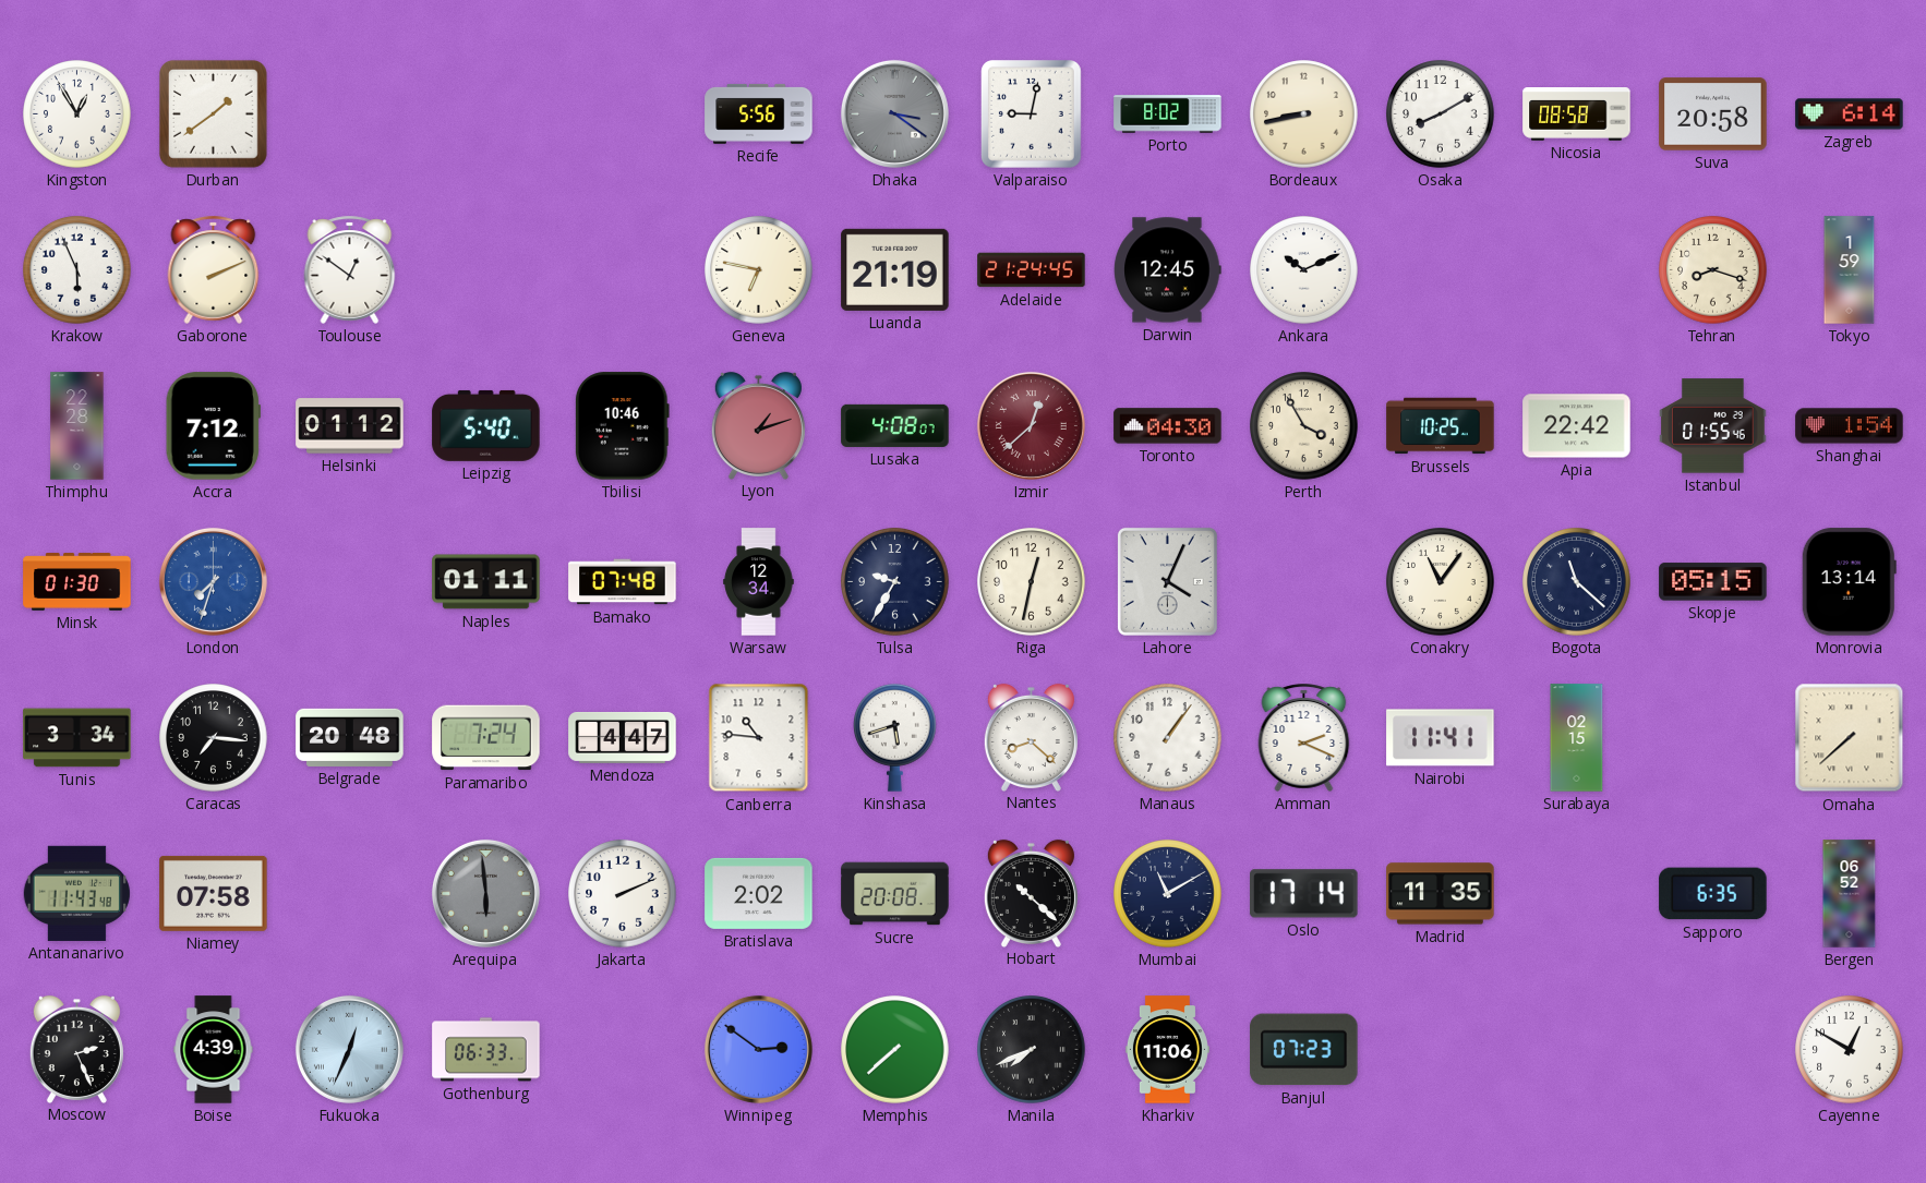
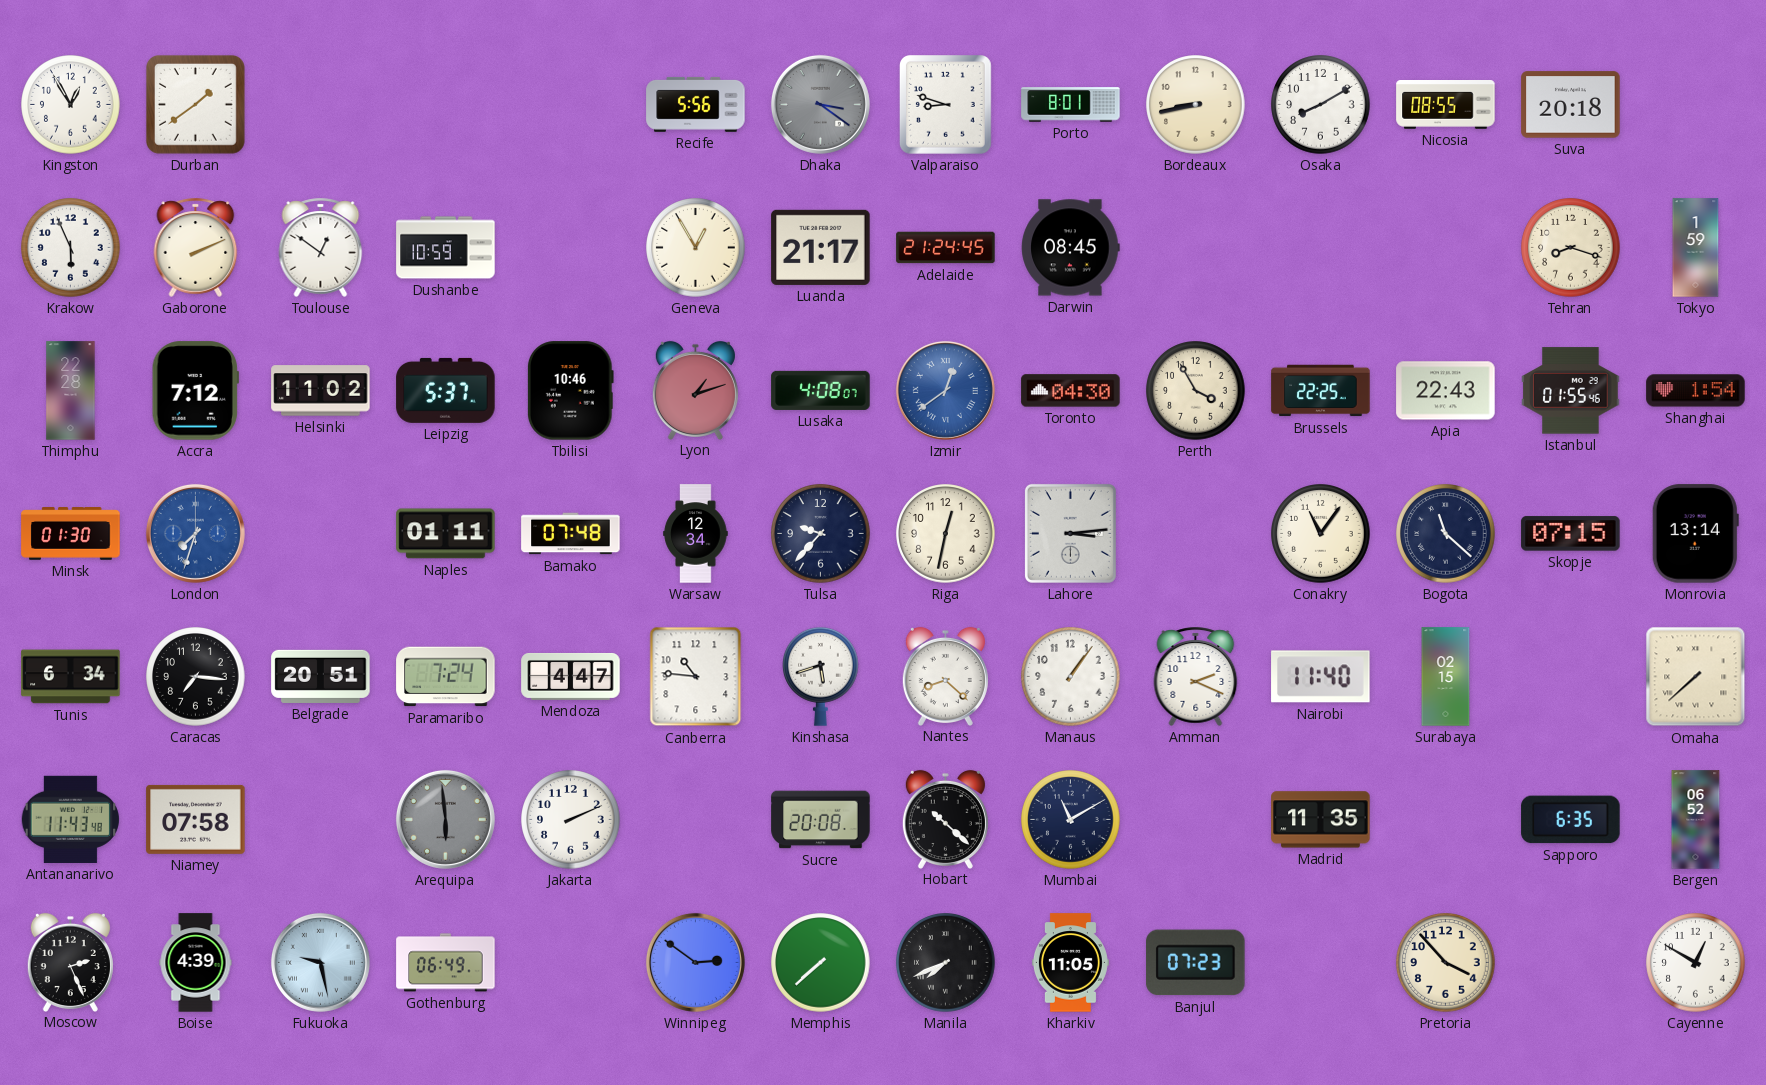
Valparaiso: 9:02 -> 8:48 (946, 105)
Porto: 8:02 -> 8:01 (1071, 105)
Nicosia: 08:58 -> 08:55 (1446, 105)
Suva: 20:58 -> 20:18 (1571, 105)
Zagreb: 6:14 -> none (1850, 114)
Dushanbe: none -> 10:59 (446, 248)
Geneva: 6:47 -> 12:55 (696, 248)
Luanda: 21:19 -> 21:17 (821, 247)
Darwin: 12:45 -> 08:45 (1071, 248)
Ankara: 10:11 -> none (1304, 270)
Helsinki: 01:12 -> 11:02 (321, 391)
Leipzig: 5:40 -> 5:37 (446, 390)
Izmir: 12:38 -> 12:39 (945, 390)
Izmir dial: burgundy -> blue (945, 390)
Brussels: 10:25 -> 22:25 (1321, 391)
Apia: 22:42 -> 22:43 (1446, 391)
Tulsa: 9:35 -> 9:37 (821, 534)
Lahore: 4:04 -> 3:14 (1070, 533)
Skopje: 05:15 -> 07:15 (1571, 534)
Tunis: 3:34 -> 6:34 (71, 677)
Belgrade: 20:48 -> 20:51 (321, 676)
Nairobi: 11:41 -> 11:40 (1321, 677)
Bratislava: 2:02 -> none (759, 893)
Oslo: 17:14 -> none (1304, 894)
Fukuoka: 12:34 -> 9:28 (320, 962)
Gothenburg: 06:33 -> 06:49 (446, 963)
Kharkiv: 11:06 -> 11:05 (1070, 963)
Pretoria: none -> 3:53 (1446, 963)
